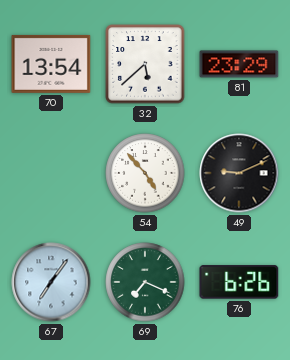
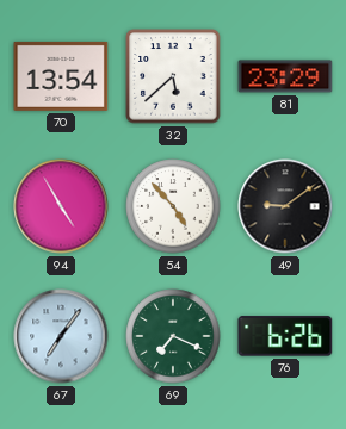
94: none -> 4:55 (61, 206)
49: 9:11 -> 9:09 (285, 206)
